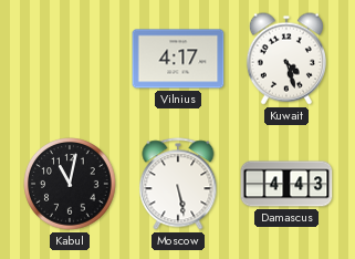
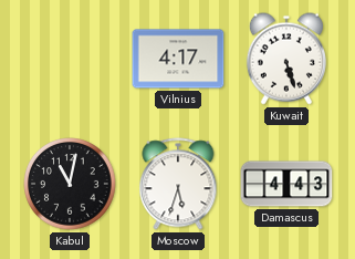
Kuwait: 4:27 -> 5:27 (286, 59)
Moscow: 5:28 -> 5:33 (178, 184)
